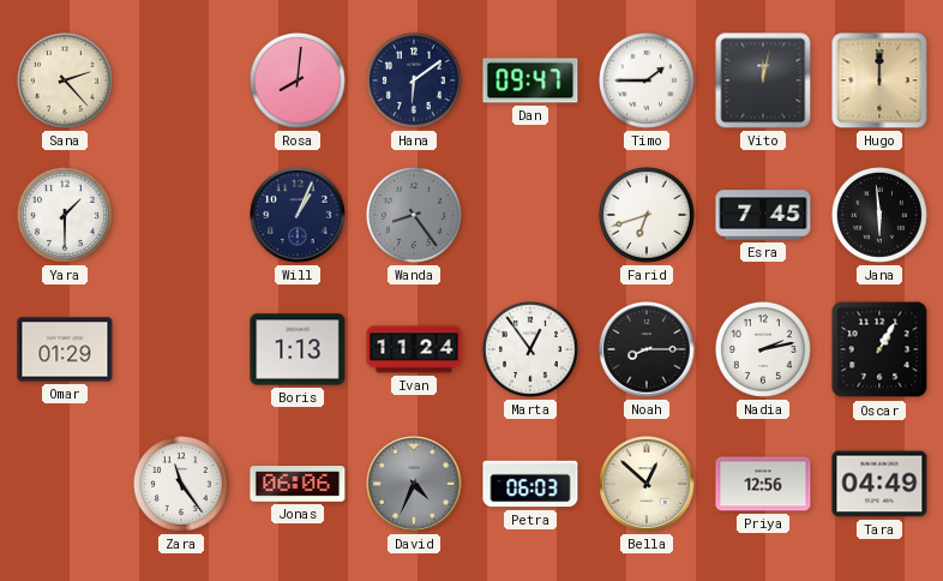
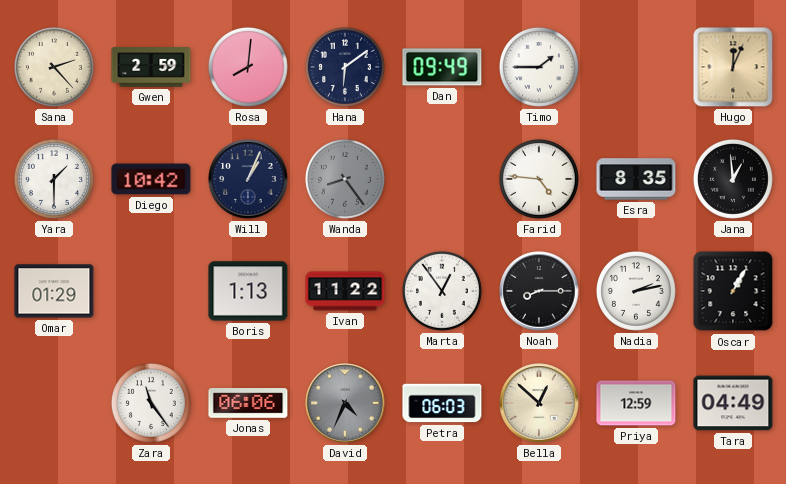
Gwen: none -> 2:59 (151, 67)
Dan: 09:47 -> 09:49 (442, 67)
Vito: 12:02 -> none (763, 80)
Hugo: 12:00 -> 12:04 (733, 67)
Diego: none -> 10:42 (151, 179)
Farid: 6:42 -> 4:46 (539, 179)
Esra: 7:45 -> 8:35 (636, 179)
Jana: 5:59 -> 12:59 (733, 179)
Ivan: 11:24 -> 11:22 (345, 291)
Priya: 12:56 -> 12:59 (636, 403)
